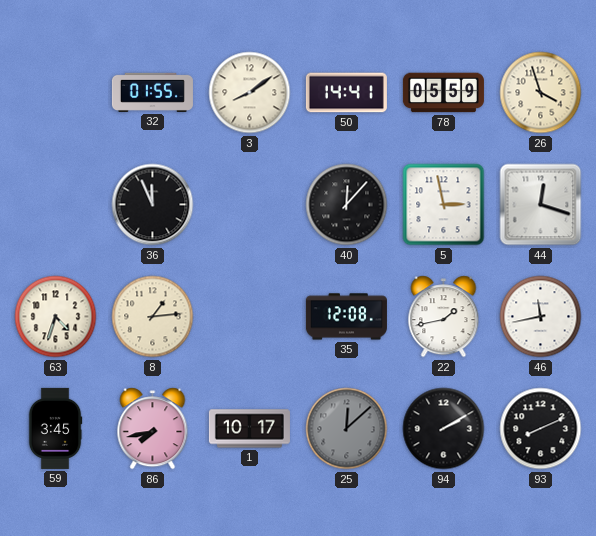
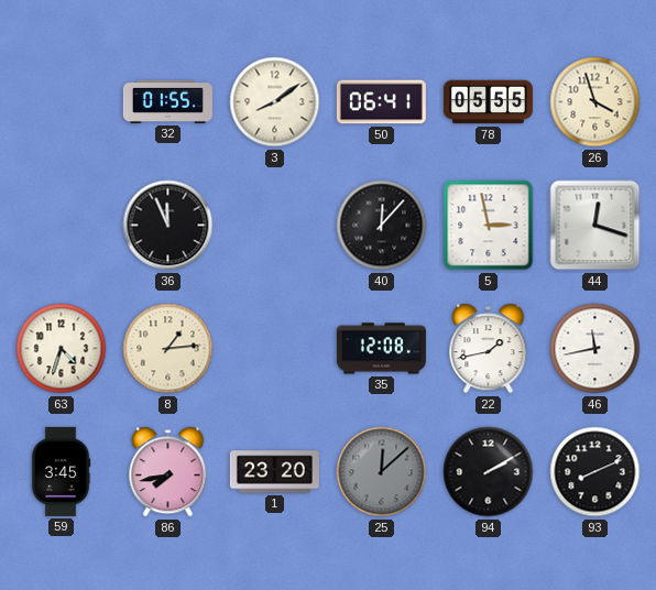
50: 14:41 -> 06:41 (381, 102)
78: 05:59 -> 05:55 (488, 102)
1: 10:17 -> 23:20 (274, 472)
